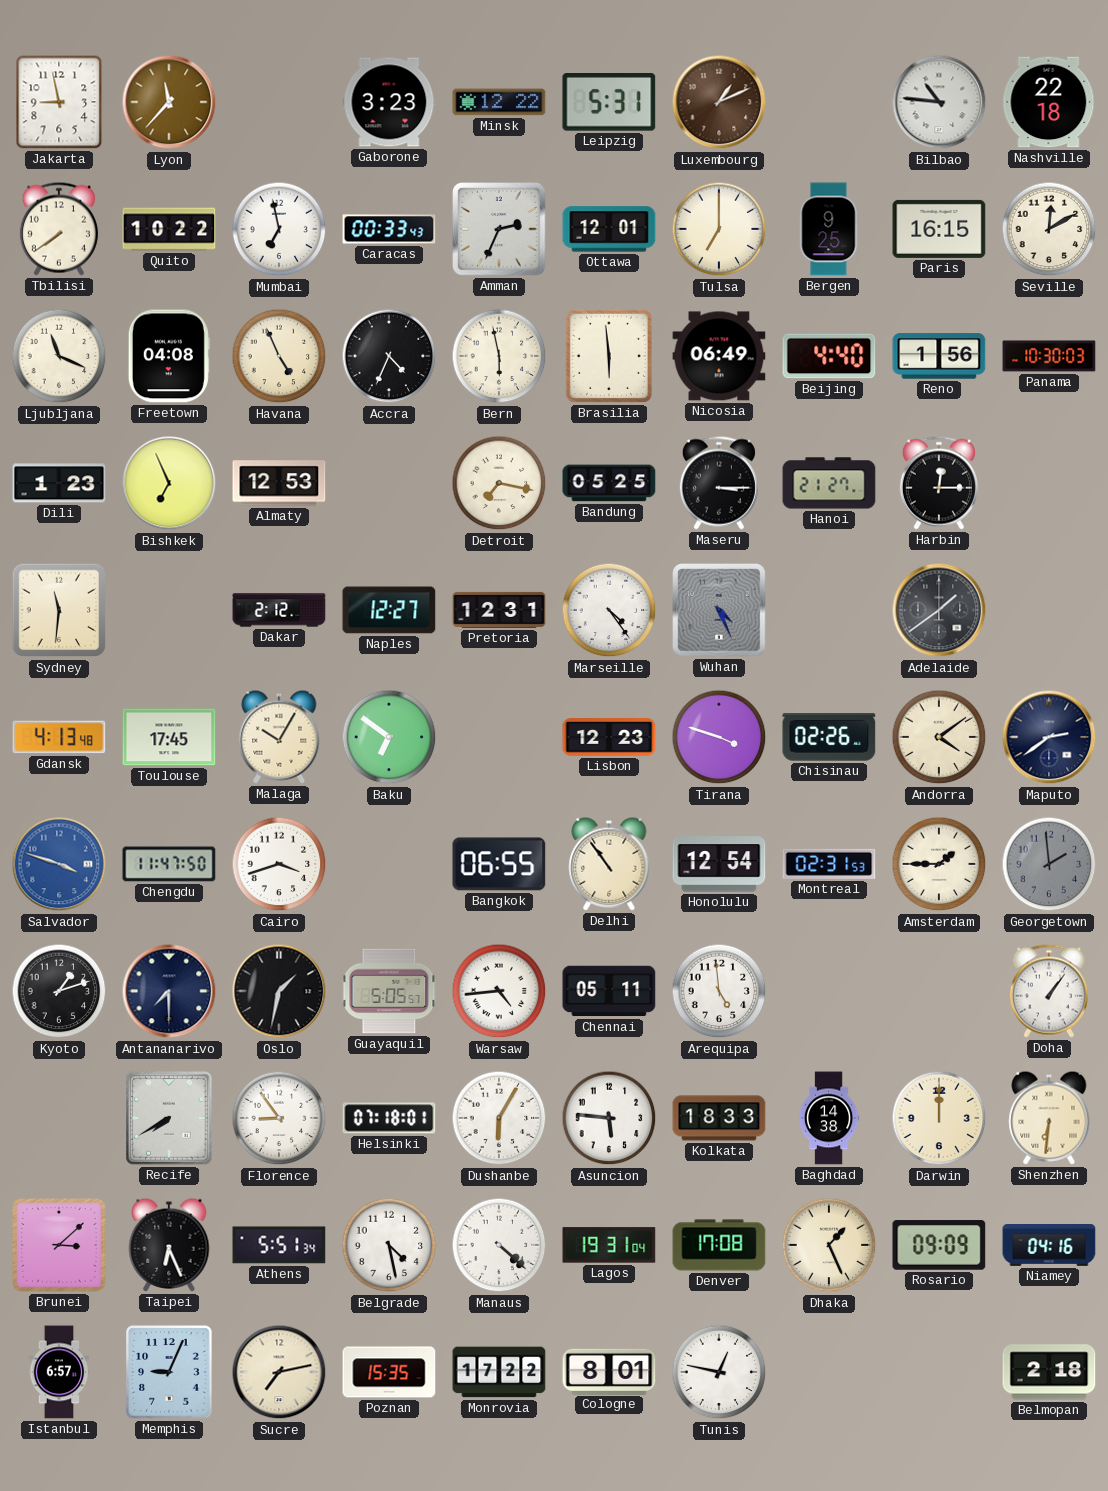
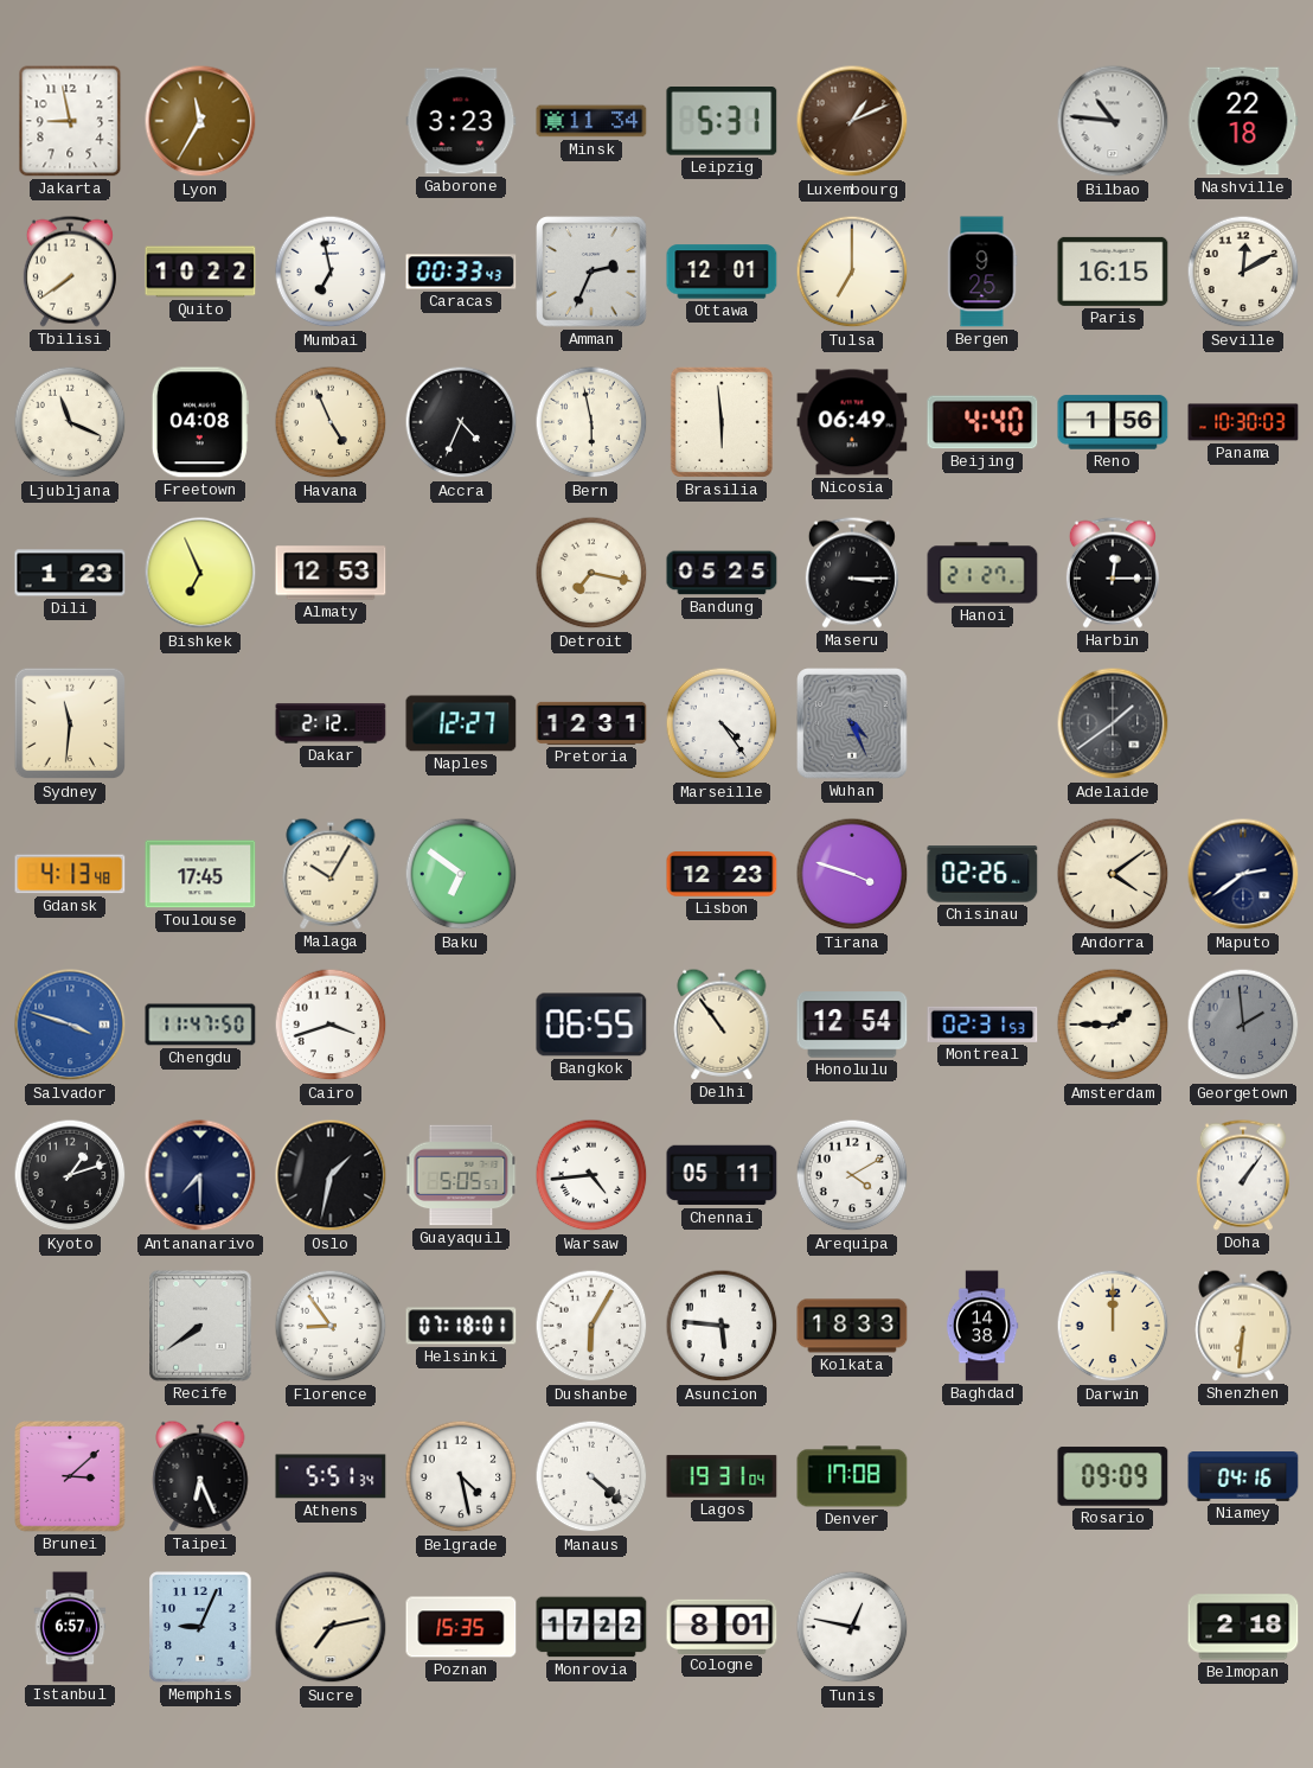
Lyon: 11:37 -> 11:35 (200, 121)
Minsk: 12:22 -> 11:34 (591, 121)
Arequipa: 4:59 -> 4:10 (852, 1175)
Recife: 7:40 -> 7:39 (200, 1326)
Dhaka: 1:26 -> none (829, 1245)
